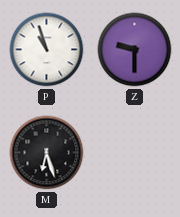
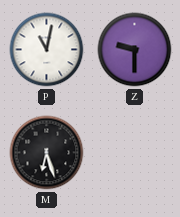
P: 10:57 -> 11:02 (47, 50)
